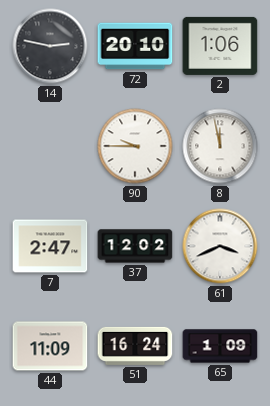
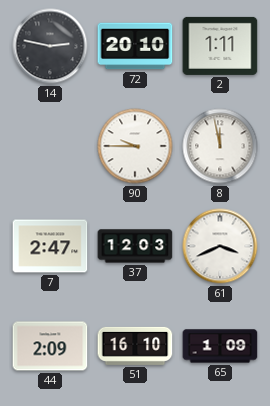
2: 1:06 -> 1:11 (220, 46)
37: 12:02 -> 12:03 (135, 246)
44: 11:09 -> 2:09 (50, 346)
51: 16:24 -> 16:10 (135, 346)
